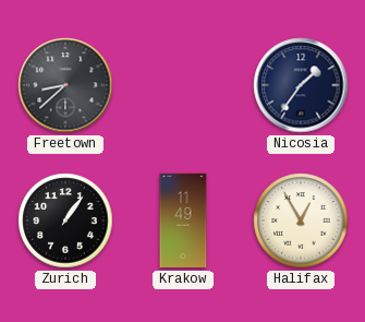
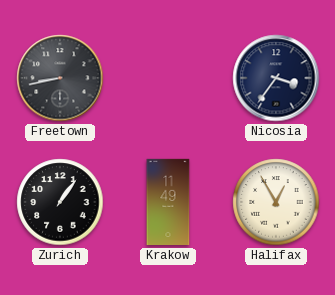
Freetown: 8:38 -> 8:43 (60, 78)
Nicosia: 1:36 -> 3:36 (276, 78)
